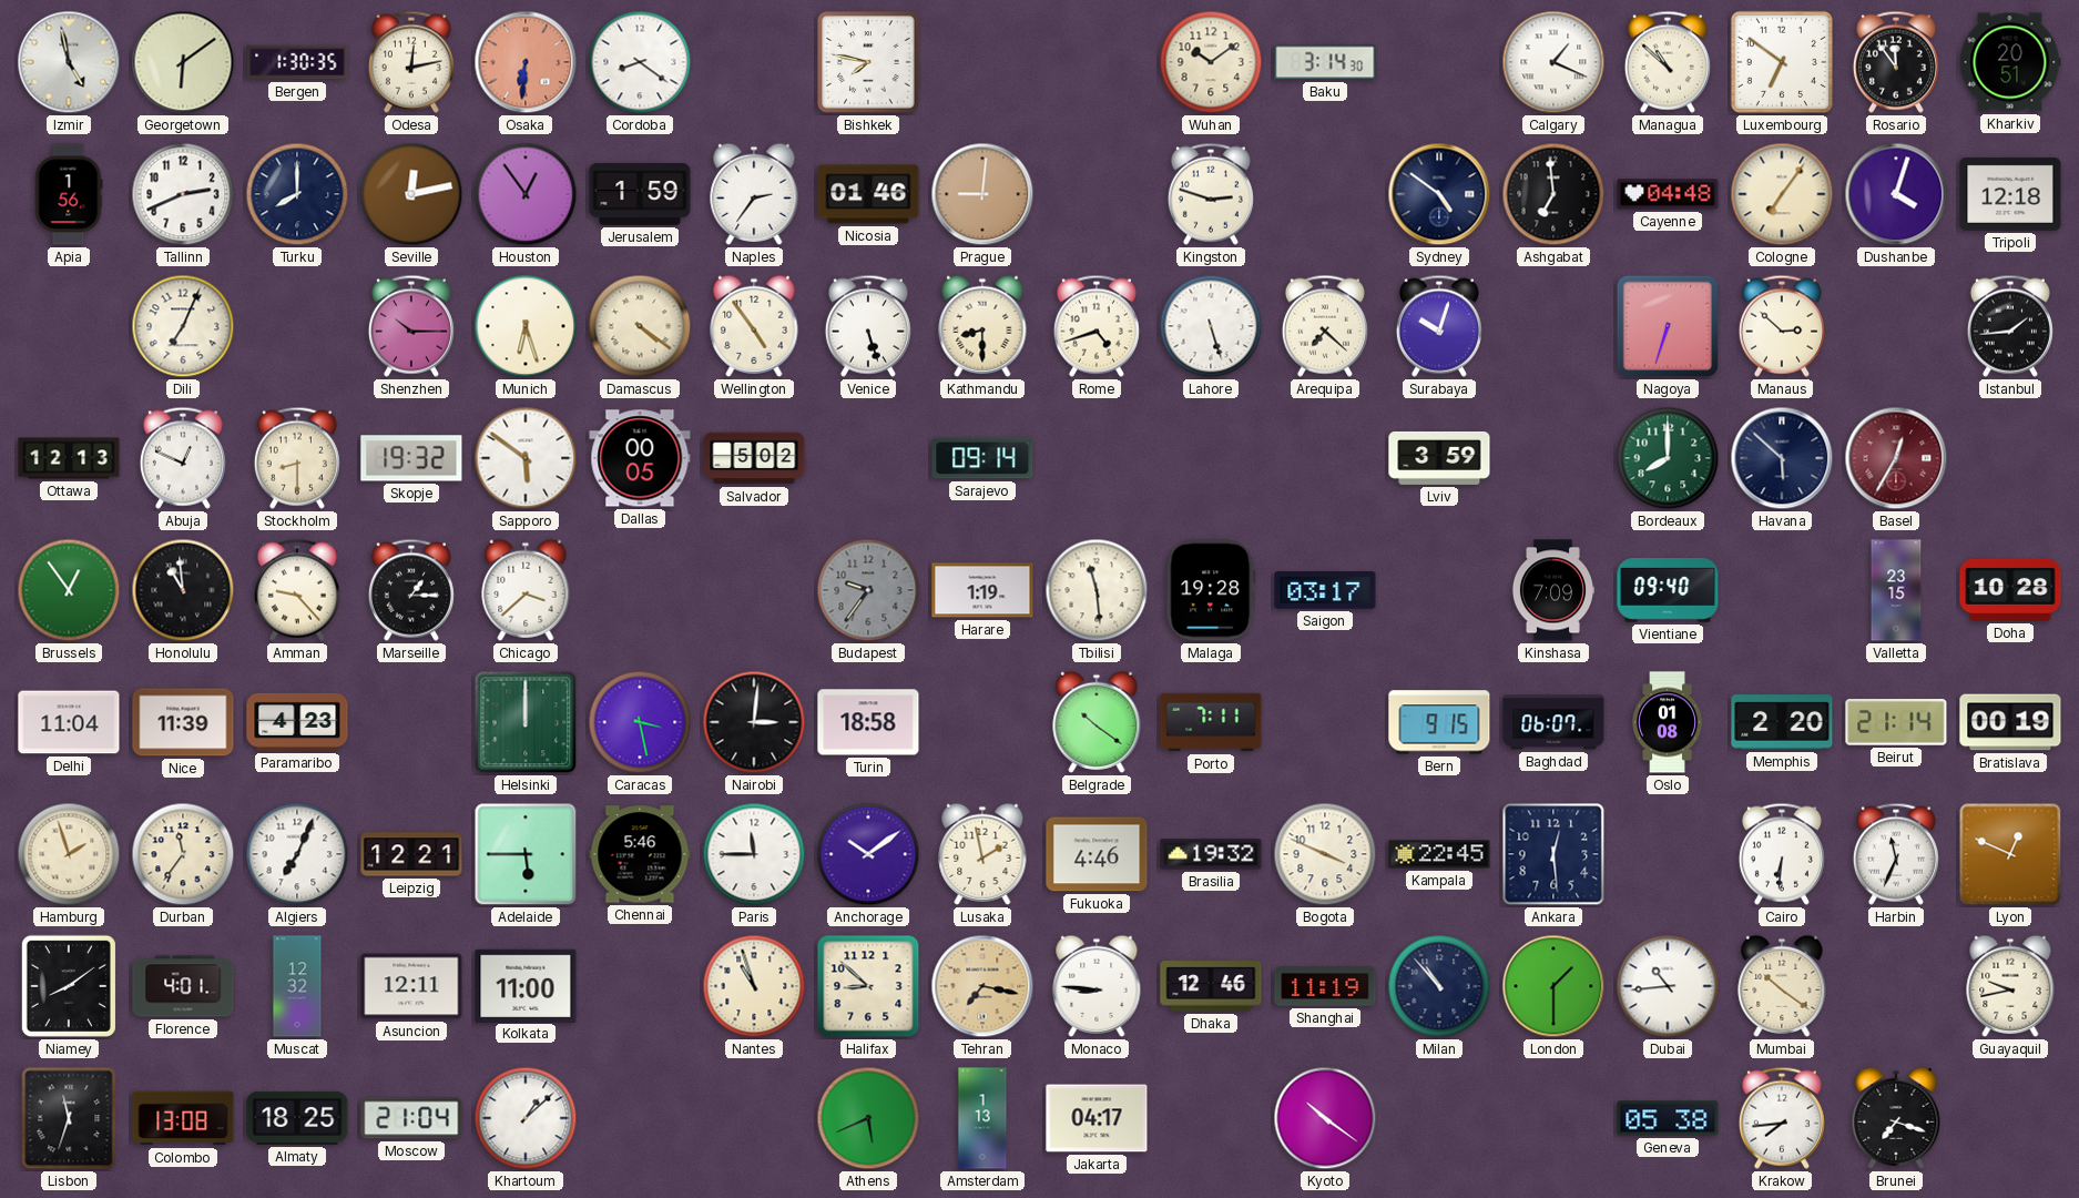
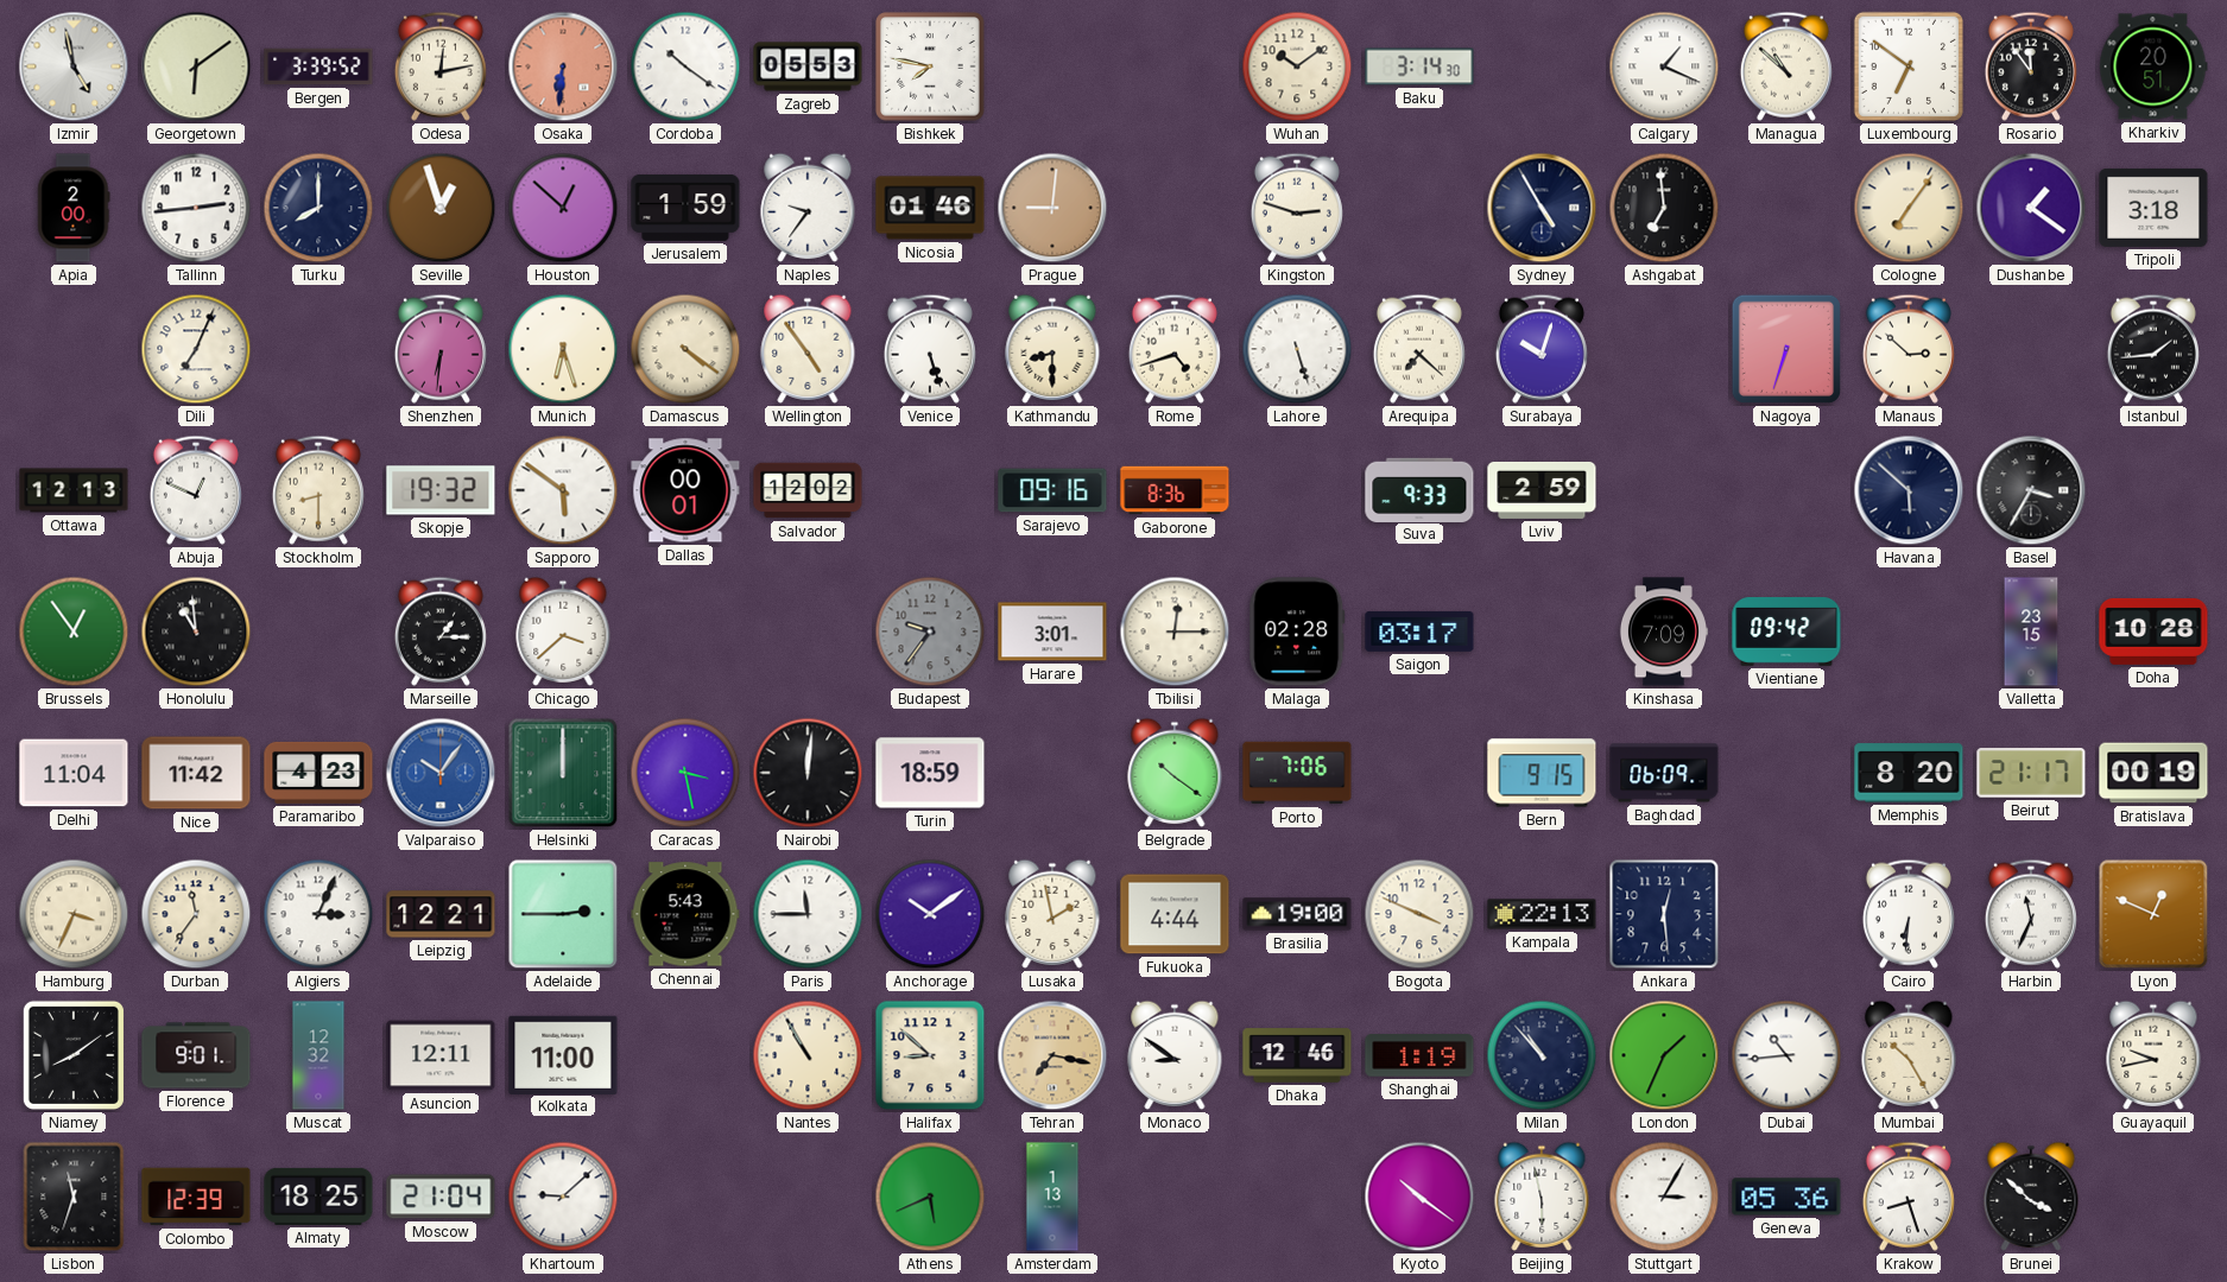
Bergen: 1:30 -> 3:39 (318, 66)
Cordoba: 8:21 -> 10:21 (685, 66)
Zagreb: none -> 05:53 (808, 66)
Apia: 1:56 -> 2:00 (74, 208)
Tallinn: 2:41 -> 2:44 (196, 208)
Seville: 12:13 -> 12:57 (441, 208)
Houston: 12:54 -> 12:52 (563, 208)
Naples: 2:36 -> 9:36 (808, 208)
Sydney: 4:51 -> 4:55 (1542, 208)
Cayenne: 04:48 -> none (1668, 194)
Dushanbe: 4:03 -> 1:21 (2031, 208)
Tripoli: 12:18 -> 3:18 (2153, 208)
Shenzhen: 10:15 -> 6:31 (441, 349)
Dallas: 00:05 -> 00:01 (685, 490)
Salvador: 5:02 -> 12:02 (808, 490)
Sarajevo: 09:14 -> 09:16 (1052, 490)
Gaborone: none -> 8:36 (1175, 490)
Suva: none -> 9:33 (1419, 489)
Lviv: 3:59 -> 2:59 (1542, 490)
Bordeaux: 8:00 -> none (1668, 458)
Basel: 12:35 -> 3:35 (2031, 490)
Basel dial: burgundy -> black (2031, 490)
Amman: 9:23 -> none (297, 590)
Harare: 1:19 -> 3:01 (1052, 632)
Tbilisi: 11:29 -> 12:15 (1175, 632)
Malaga: 19:28 -> 02:28 (1297, 632)
Vientiane: 09:40 -> 09:42 (1786, 633)
Nice: 11:39 -> 11:42 (196, 773)
Valparaiso: none -> 10:06 (441, 773)
Nairobi: 3:01 -> 12:01 (808, 773)
Turin: 18:58 -> 18:59 (930, 773)
Porto: 7:11 -> 7:06 (1297, 773)
Baghdad: 06:07 -> 06:09 (1664, 773)
Oslo: 01:08 -> none (1667, 722)
Memphis: 2:20 -> 8:20 (1909, 773)
Beirut: 21:14 -> 21:17 (2031, 773)
Hamburg: 1:57 -> 3:34 (74, 914)
Algiers: 7:04 -> 3:04 (318, 914)
Adelaide: 5:45 -> 2:45 (563, 914)
Chennai: 5:46 -> 5:43 (685, 914)
Fukuoka: 4:46 -> 4:44 (1175, 914)
Brasilia: 19:32 -> 19:00 (1297, 914)
Kampala: 22:45 -> 22:13 (1542, 914)
Florence: 4:01 -> 9:01 (196, 1055)
Nantes: 10:57 -> 10:55 (808, 1055)
Monaco: 8:46 -> 8:51 (1175, 1055)
Shanghai: 11:19 -> 1:19 (1419, 1055)
London: 1:30 -> 1:34 (1664, 1055)
Mumbai: 10:21 -> 10:25 (1909, 1055)
Colombo: 13:08 -> 12:39 (196, 1197)
Khartoum: 1:08 -> 9:08 (563, 1197)
Jakarta: 04:17 -> none (1097, 1118)
Beijing: none -> 5:58 (1542, 1197)
Stuttgart: none -> 3:05 (1664, 1197)
Geneva: 05:38 -> 05:36 (1786, 1197)
Krakow: 7:44 -> 8:27 (1909, 1197)
Brunei: 7:18 -> 3:52 (2031, 1197)
